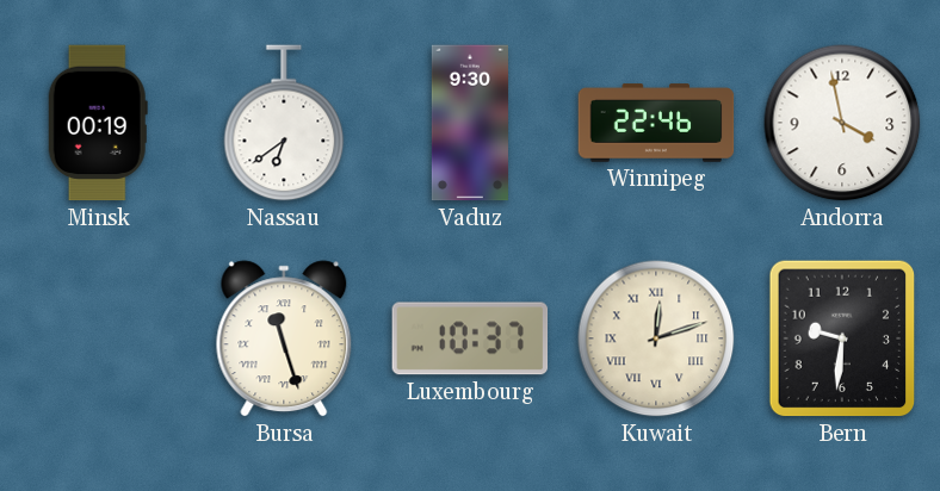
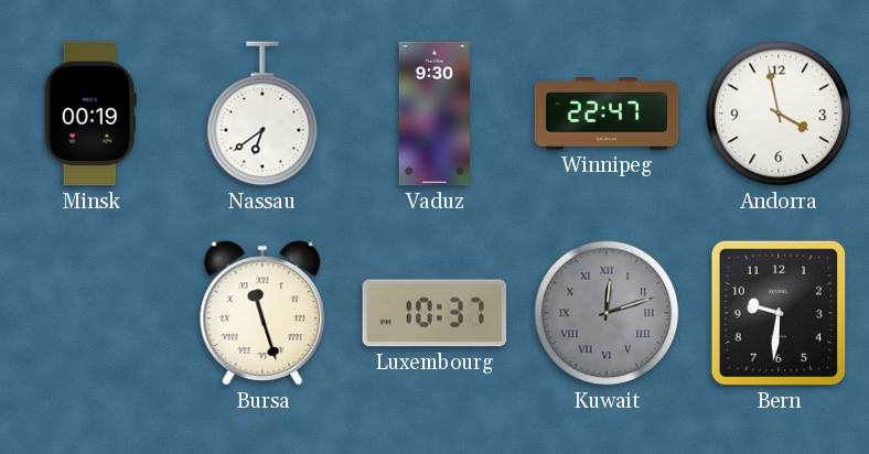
Winnipeg: 22:46 -> 22:47 (607, 113)
Kuwait dial: cream -> grey (607, 313)
